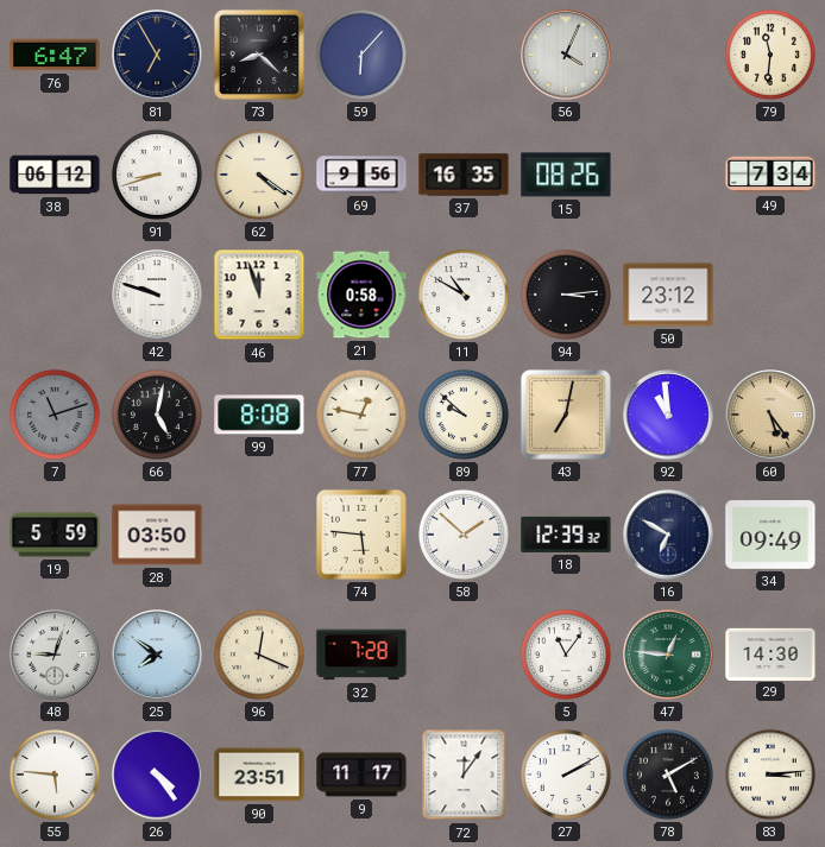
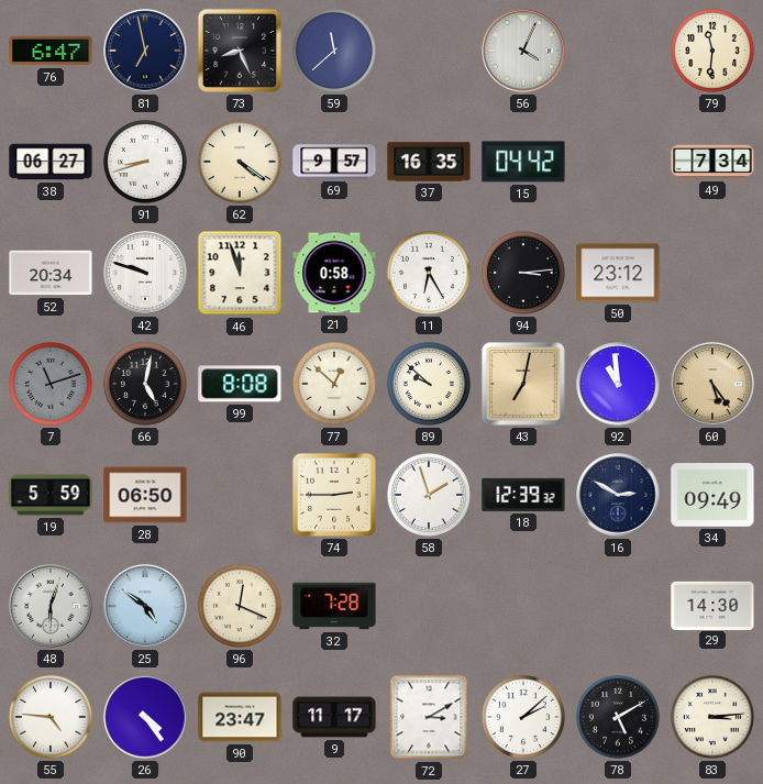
81: 6:55 -> 6:58 (145, 51)
73: 8:22 -> 8:26 (240, 51)
59: 6:07 -> 11:38 (334, 51)
38: 06:12 -> 06:27 (51, 162)
69: 9:56 -> 9:57 (334, 162)
15: 08:26 -> 04:42 (523, 162)
52: none -> 20:34 (51, 273)
11: 10:50 -> 6:25 (429, 273)
77: 12:47 -> 12:52 (334, 384)
28: 03:50 -> 06:50 (145, 495)
74: 5:46 -> 2:45 (334, 495)
58: 1:52 -> 1:57 (429, 495)
16: 6:50 -> 2:50 (618, 495)
48: 9:03 -> 6:03 (51, 606)
25: 7:51 -> 4:51 (145, 606)
5: 11:06 -> none (566, 655)
47: 12:46 -> none (668, 655)
55: 5:46 -> 4:46 (51, 717)
90: 23:51 -> 23:47 (240, 717)
72: 12:06 -> 3:10 (429, 717)
27: 2:10 -> 2:08 (523, 717)
